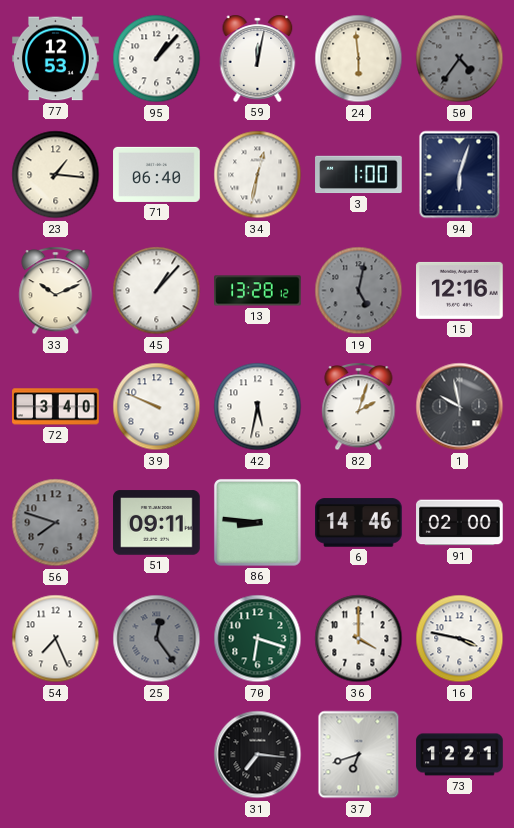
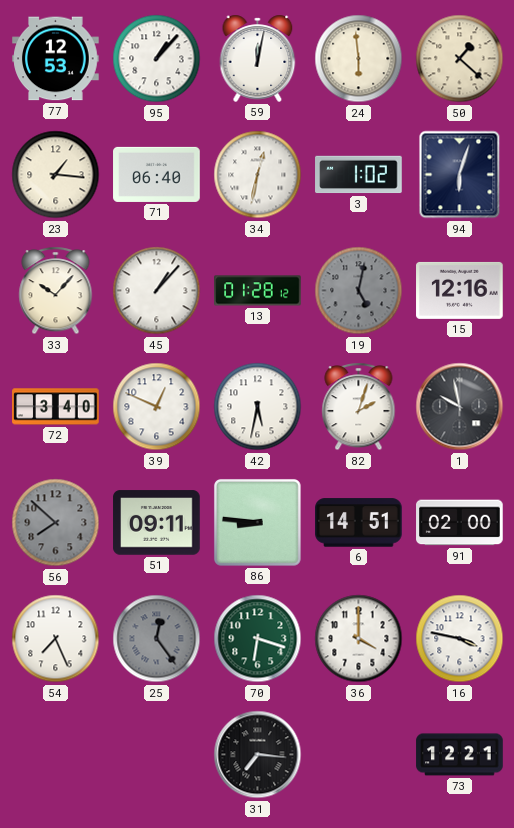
50: 4:36 -> 1:22 (460, 59)
50 dial: grey -> cream (460, 59)
3: 1:00 -> 1:02 (359, 175)
33: 10:11 -> 10:07 (56, 291)
13: 13:28 -> 01:28 (258, 291)
39: 9:49 -> 12:49 (157, 407)
56: 7:48 -> 7:52 (56, 523)
6: 14:46 -> 14:51 (359, 523)
37: 6:42 -> none (359, 755)
